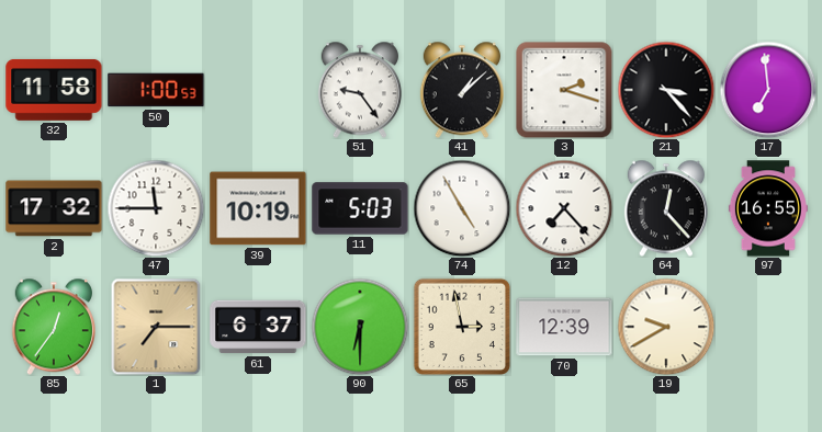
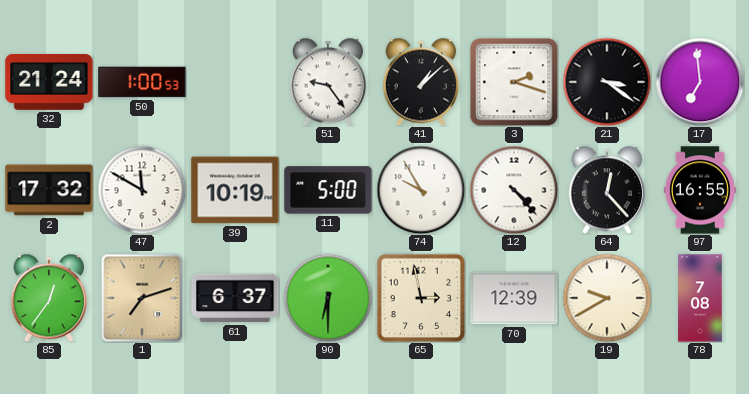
32: 11:58 -> 21:24 (49, 82)
21: 3:23 -> 3:21 (607, 82)
47: 11:45 -> 11:50 (142, 190)
11: 5:03 -> 5:00 (328, 190)
74: 4:55 -> 9:55 (421, 190)
12: 7:23 -> 4:23 (514, 190)
1: 7:15 -> 7:12 (142, 298)
78: none -> 7:08 (700, 298)
